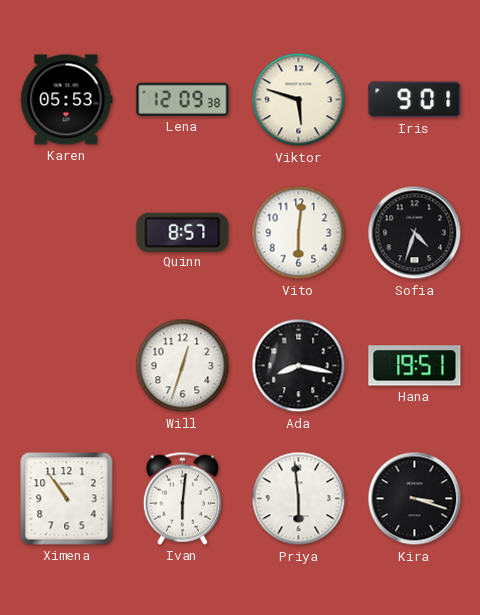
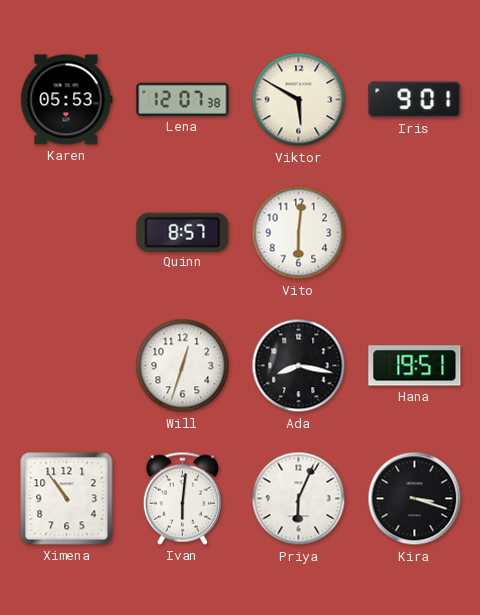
Lena: 12:09 -> 12:07 (183, 99)
Viktor: 5:48 -> 5:50 (299, 100)
Sofia: 4:33 -> none (415, 233)
Priya: 5:59 -> 6:04 (299, 499)
